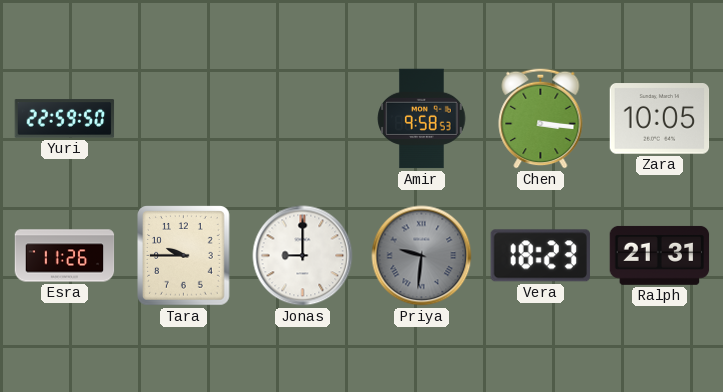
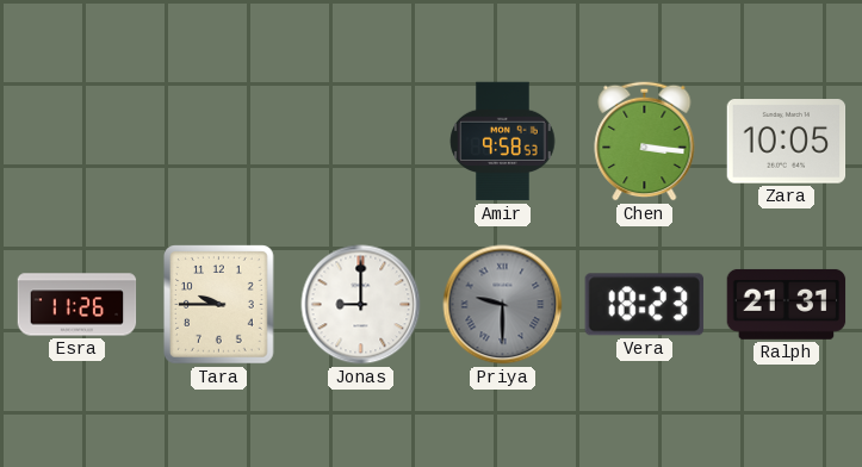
Yuri: 22:59 -> none (65, 119)
Priya: 9:31 -> 9:30 (503, 305)
